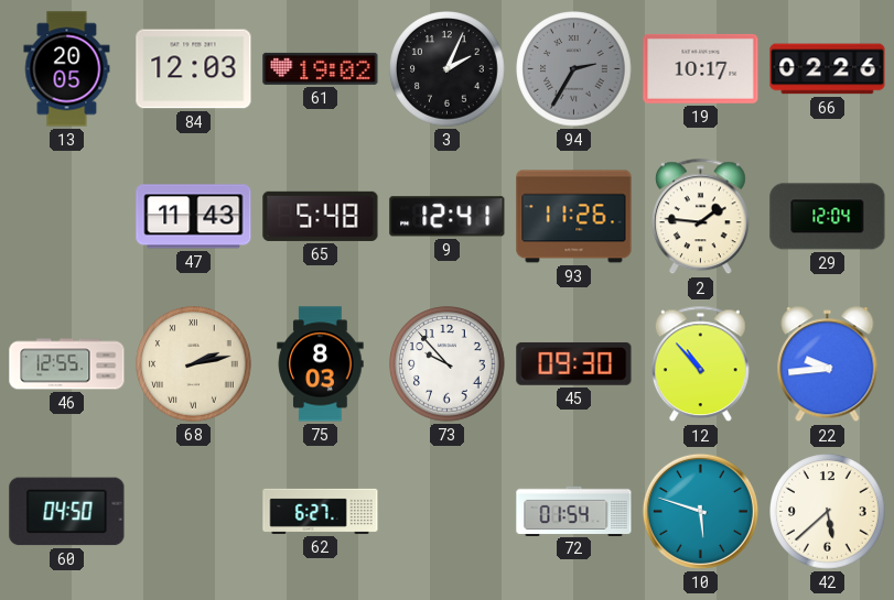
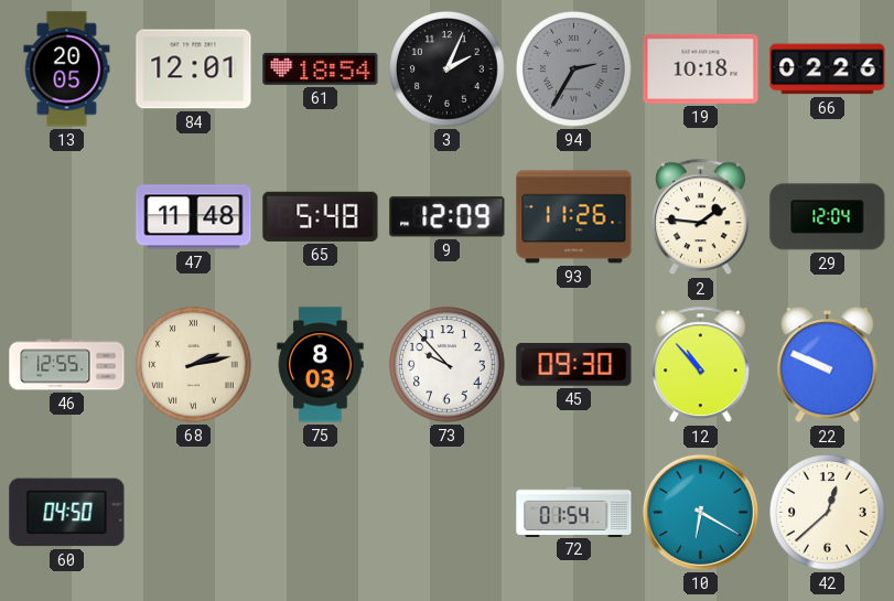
84: 12:03 -> 12:01 (194, 69)
61: 19:02 -> 18:54 (321, 68)
19: 10:17 -> 10:18 (701, 68)
47: 11:43 -> 11:48 (194, 217)
9: 12:41 -> 12:09 (448, 217)
22: 9:44 -> 9:49 (828, 365)
62: 6:27 -> none (321, 511)
10: 5:48 -> 6:20 (700, 512)
42: 5:38 -> 12:38 (828, 513)
